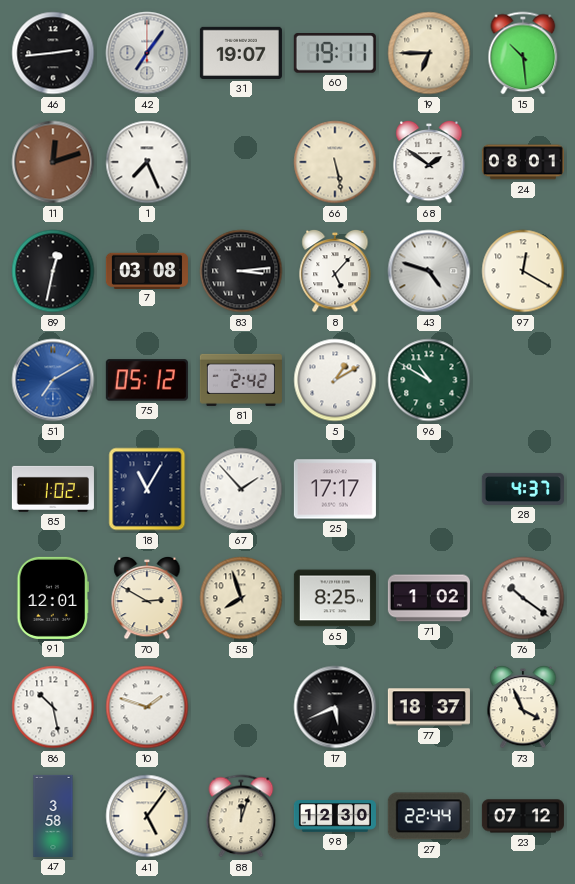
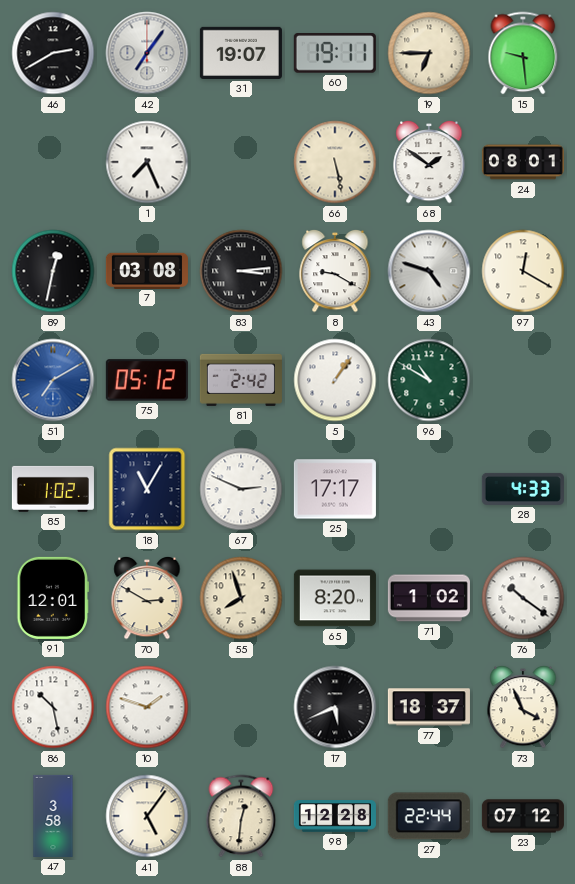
46: 2:44 -> 2:40 (53, 53)
15: 10:29 -> 9:29 (523, 53)
11: 12:12 -> none (53, 162)
8: 5:07 -> 9:20 (335, 271)
5: 1:10 -> 1:06 (335, 380)
67: 1:53 -> 2:49 (241, 489)
28: 4:37 -> 4:33 (523, 489)
65: 8:25 -> 8:20 (335, 598)
88: 12:03 -> 12:31 (241, 816)
98: 12:30 -> 12:28 (335, 816)
